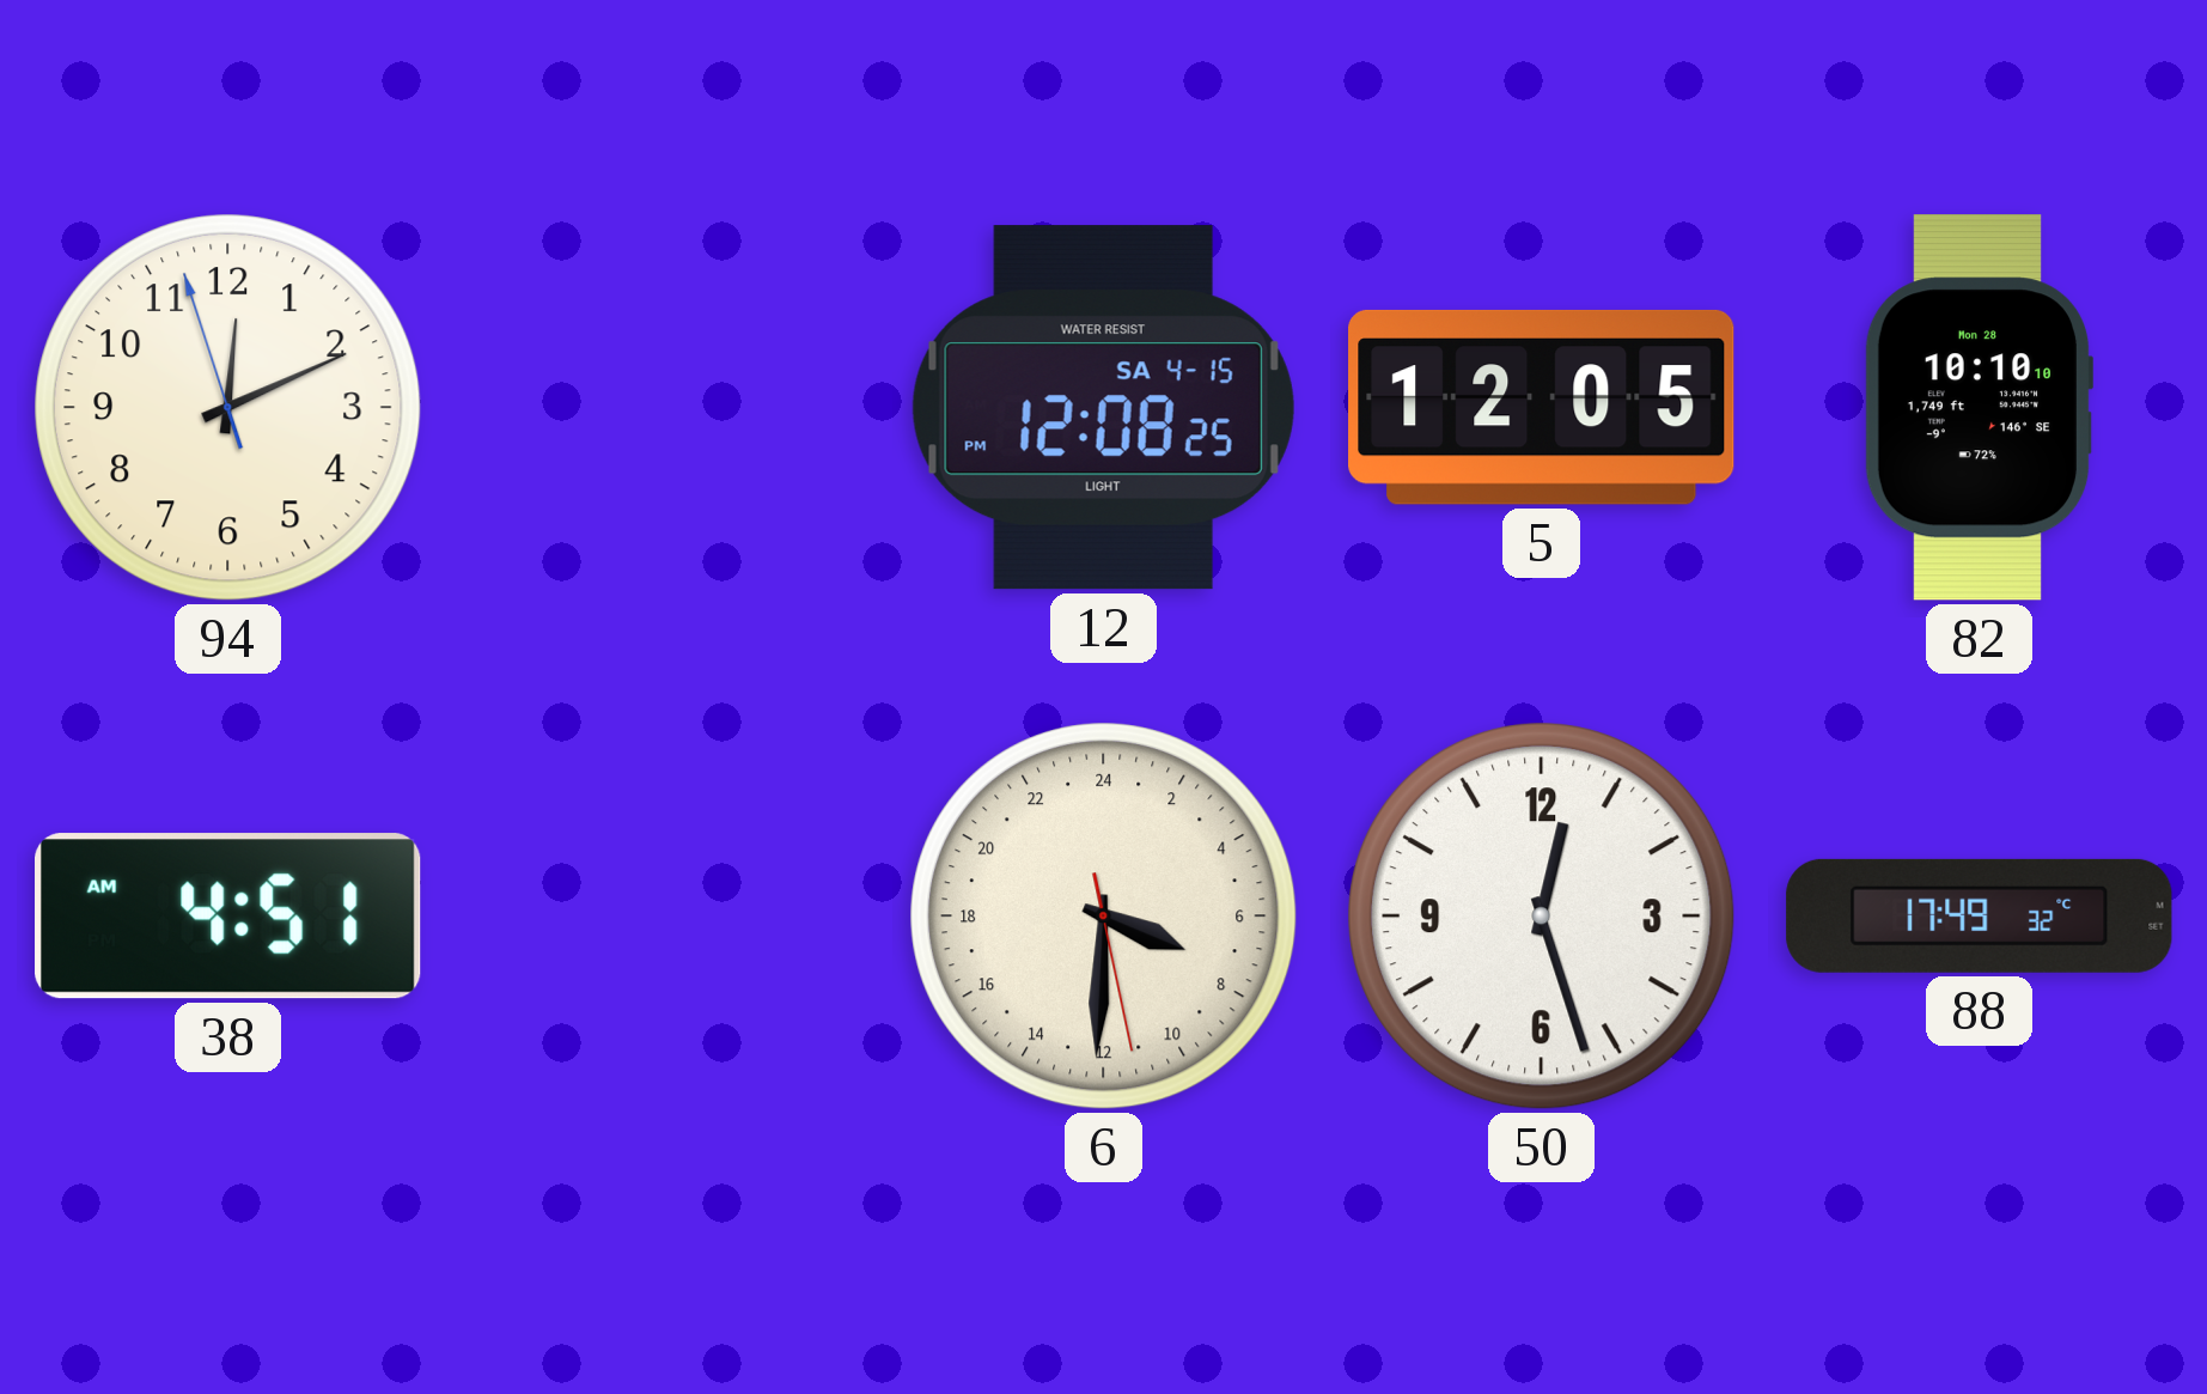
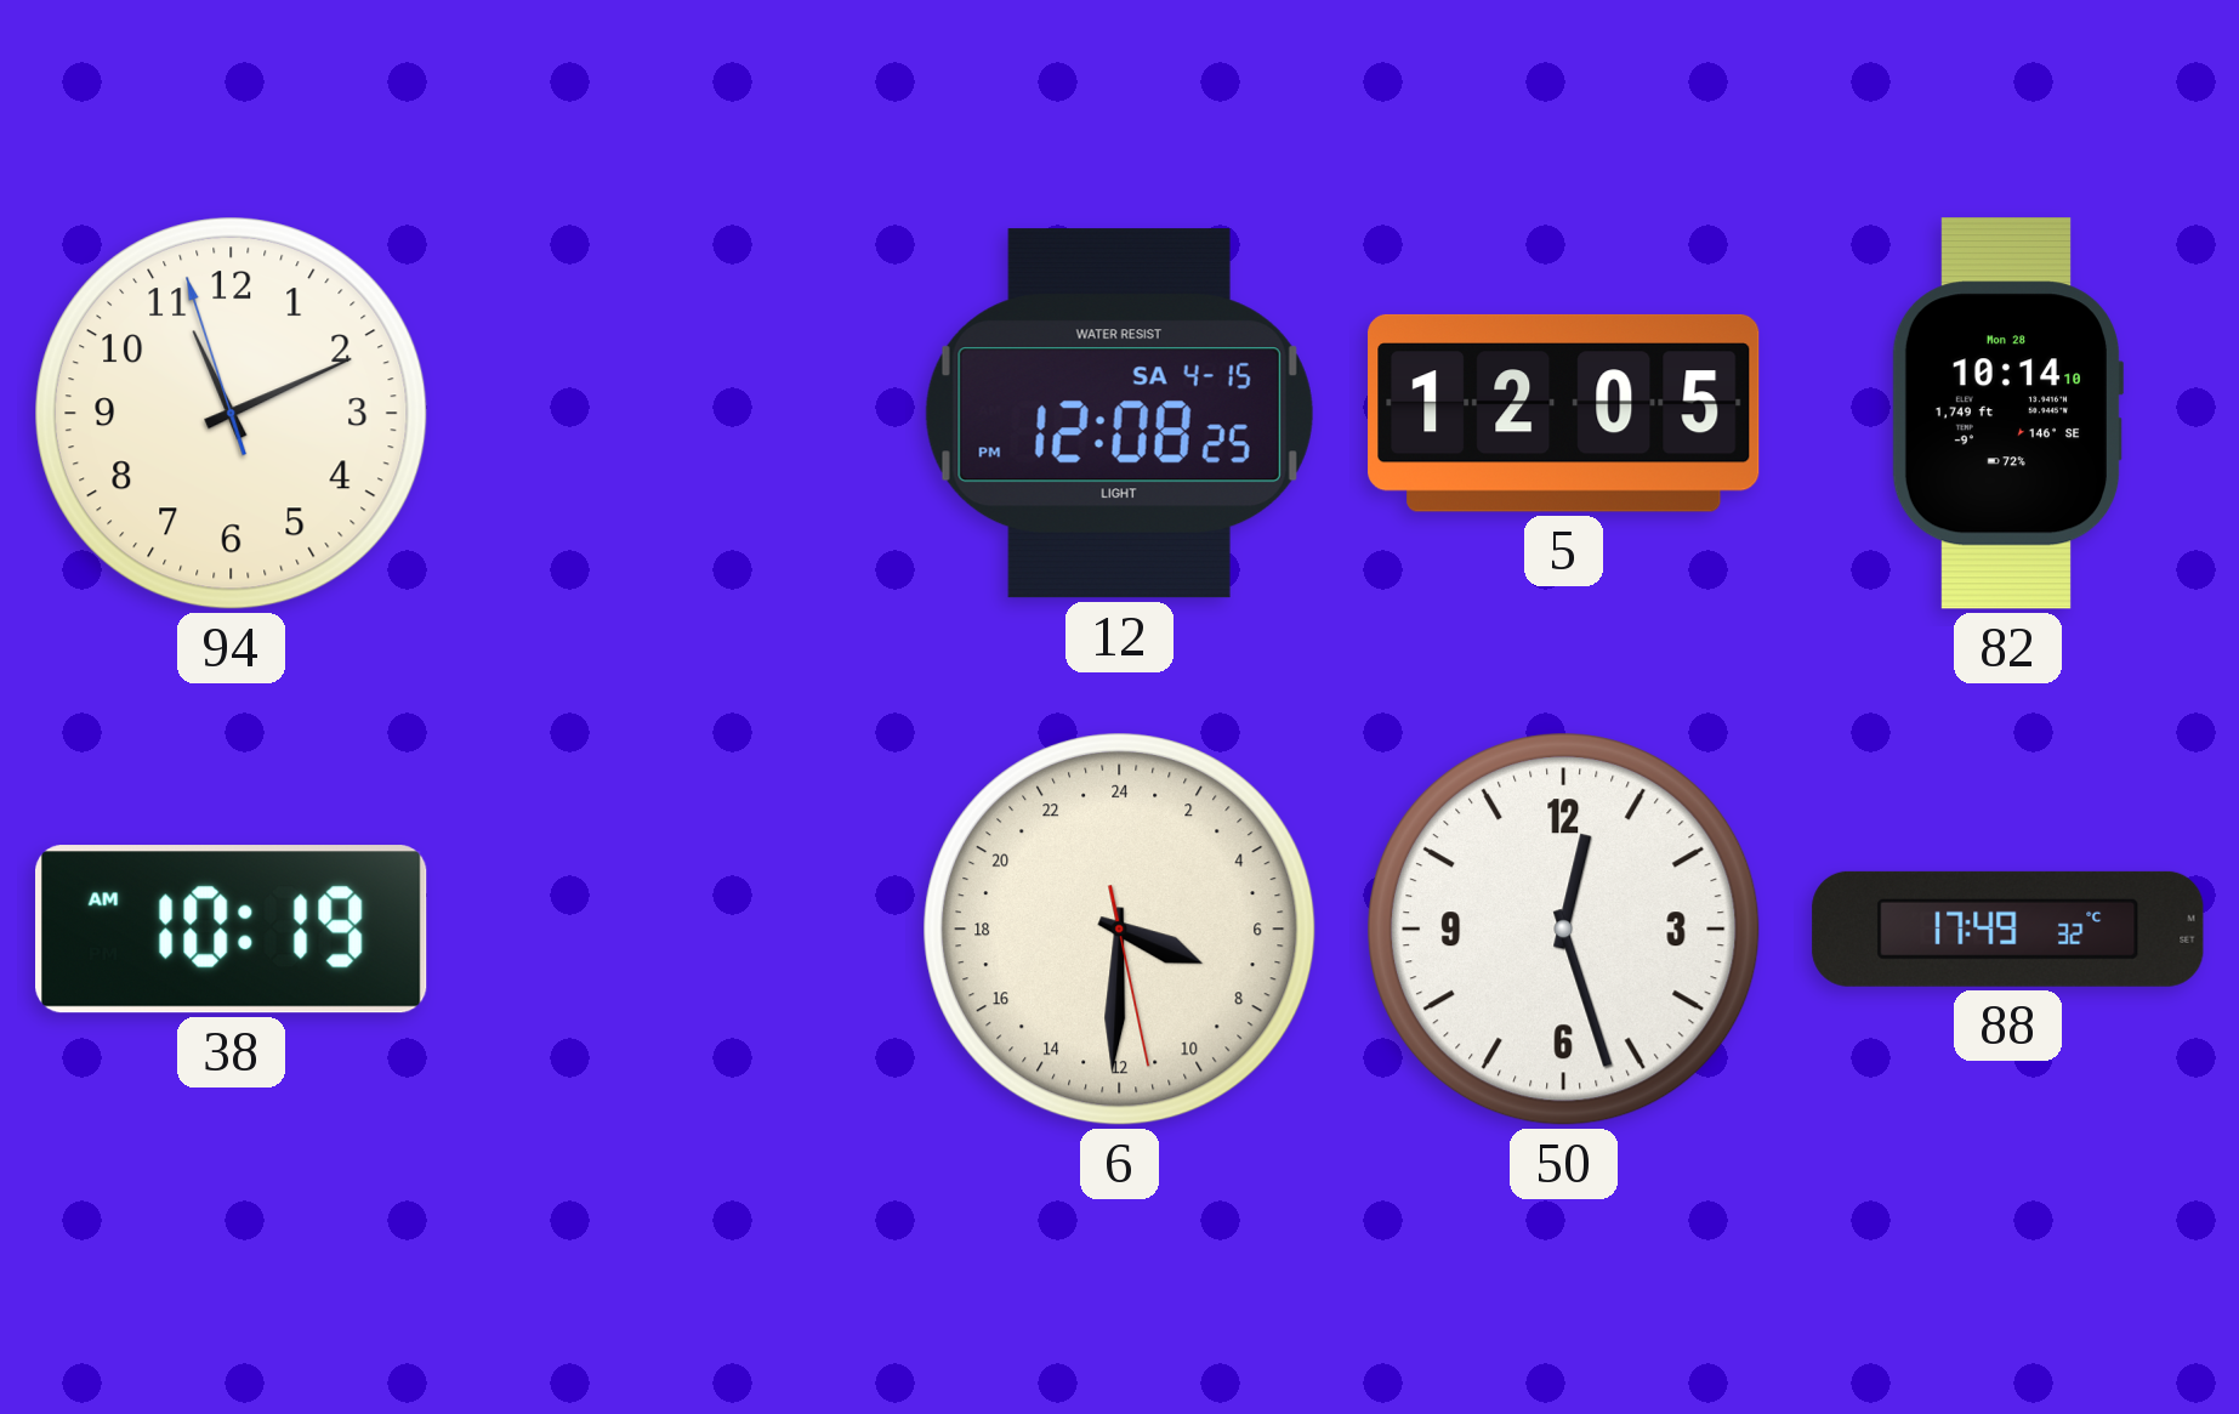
94: 12:10 -> 11:10 (232, 414)
82: 10:10 -> 10:14 (2007, 414)
38: 4:51 -> 10:19 (232, 930)
